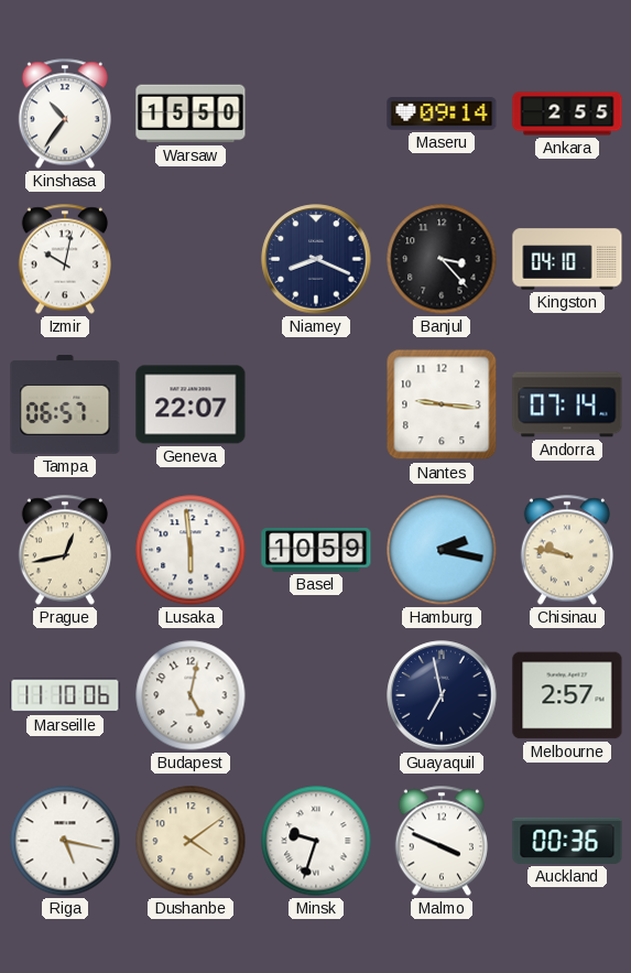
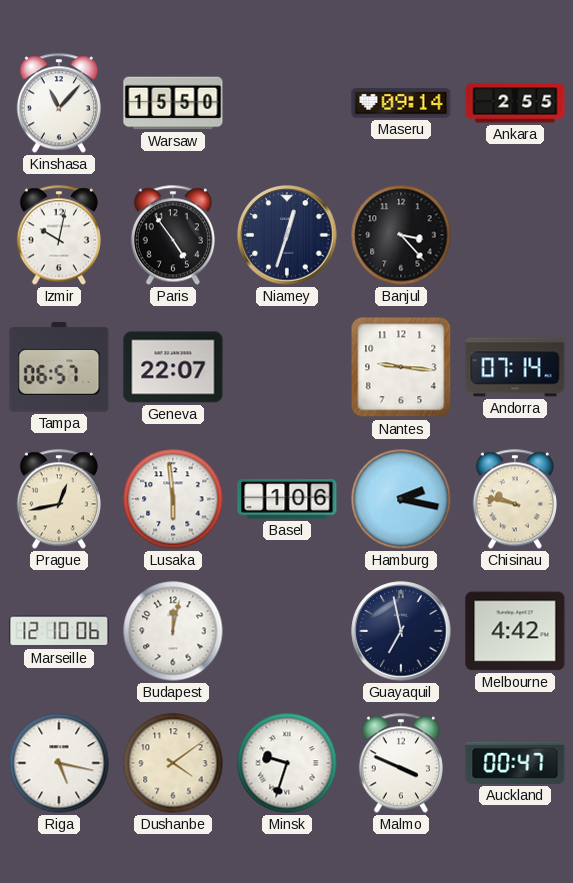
Kinshasa: 10:36 -> 11:07 (59, 103)
Paris: none -> 4:54 (173, 235)
Niamey: 8:19 -> 12:33 (287, 235)
Kingston: 04:10 -> none (567, 259)
Basel: 10:59 -> 1:06 (287, 499)
Marseille: 11:10 -> 12:10 (59, 631)
Budapest: 5:02 -> 12:02 (173, 631)
Melbourne: 2:57 -> 4:42 (515, 631)
Auckland: 00:36 -> 00:47 (515, 763)
